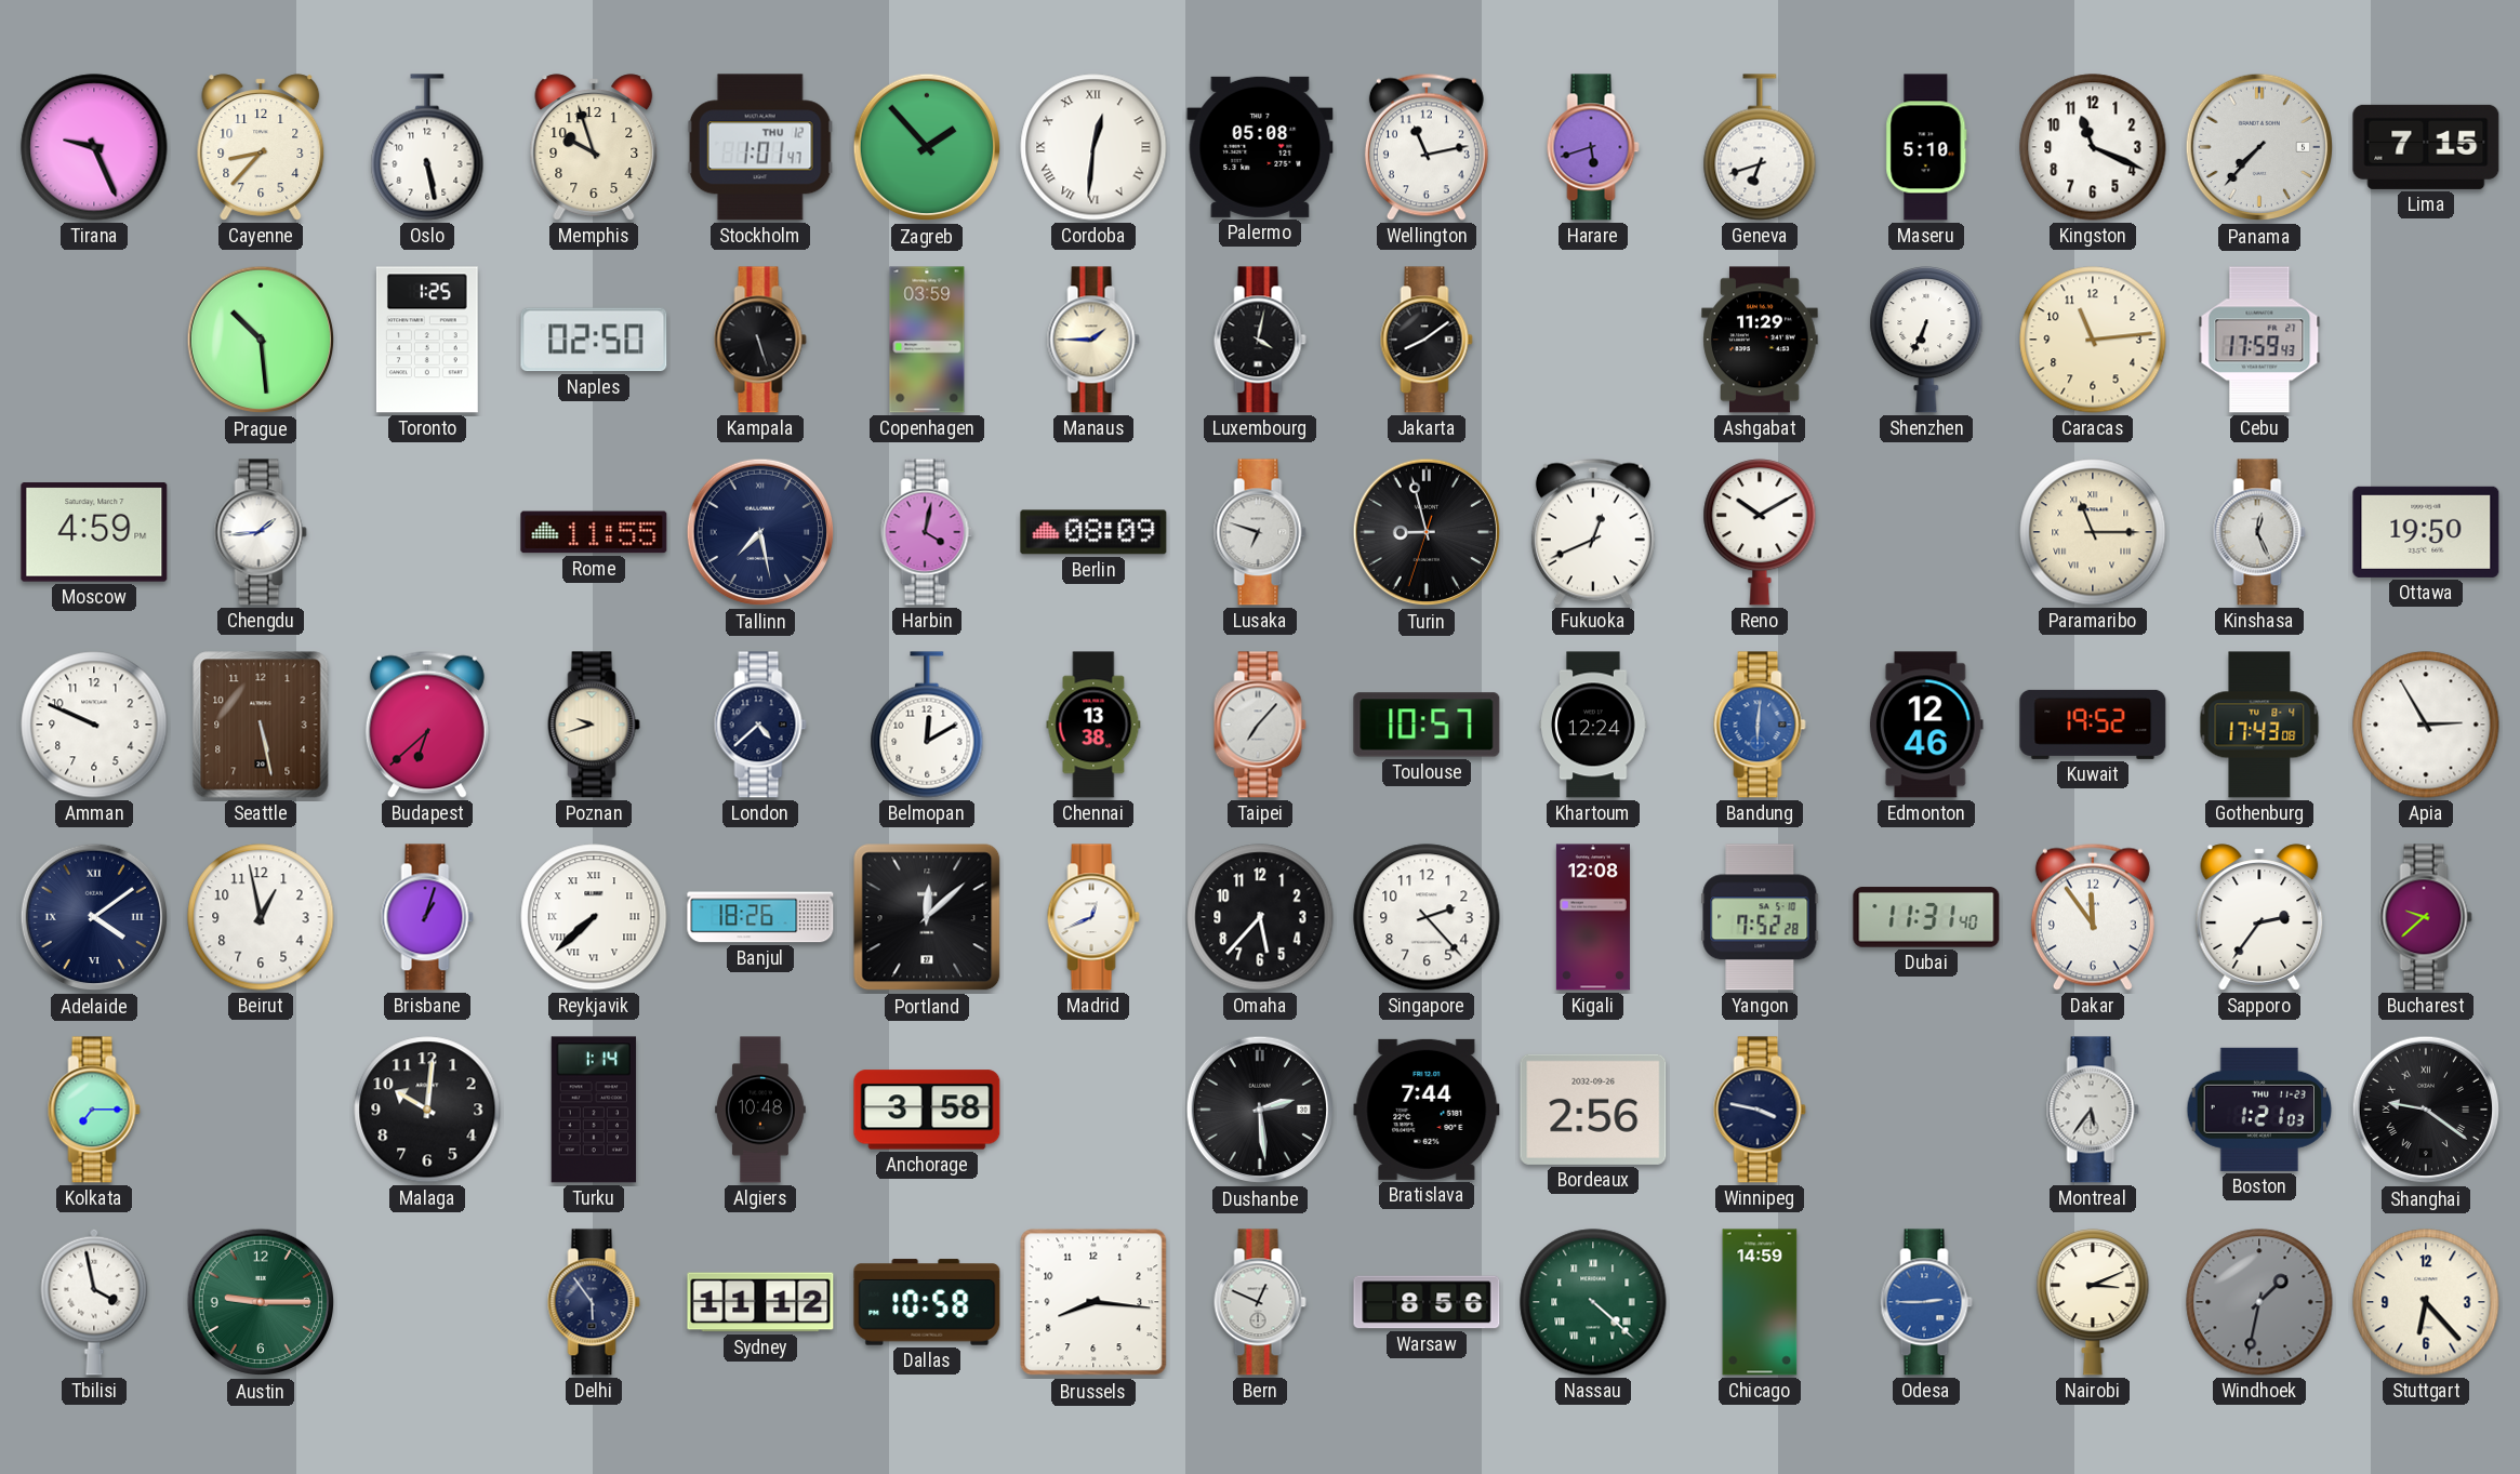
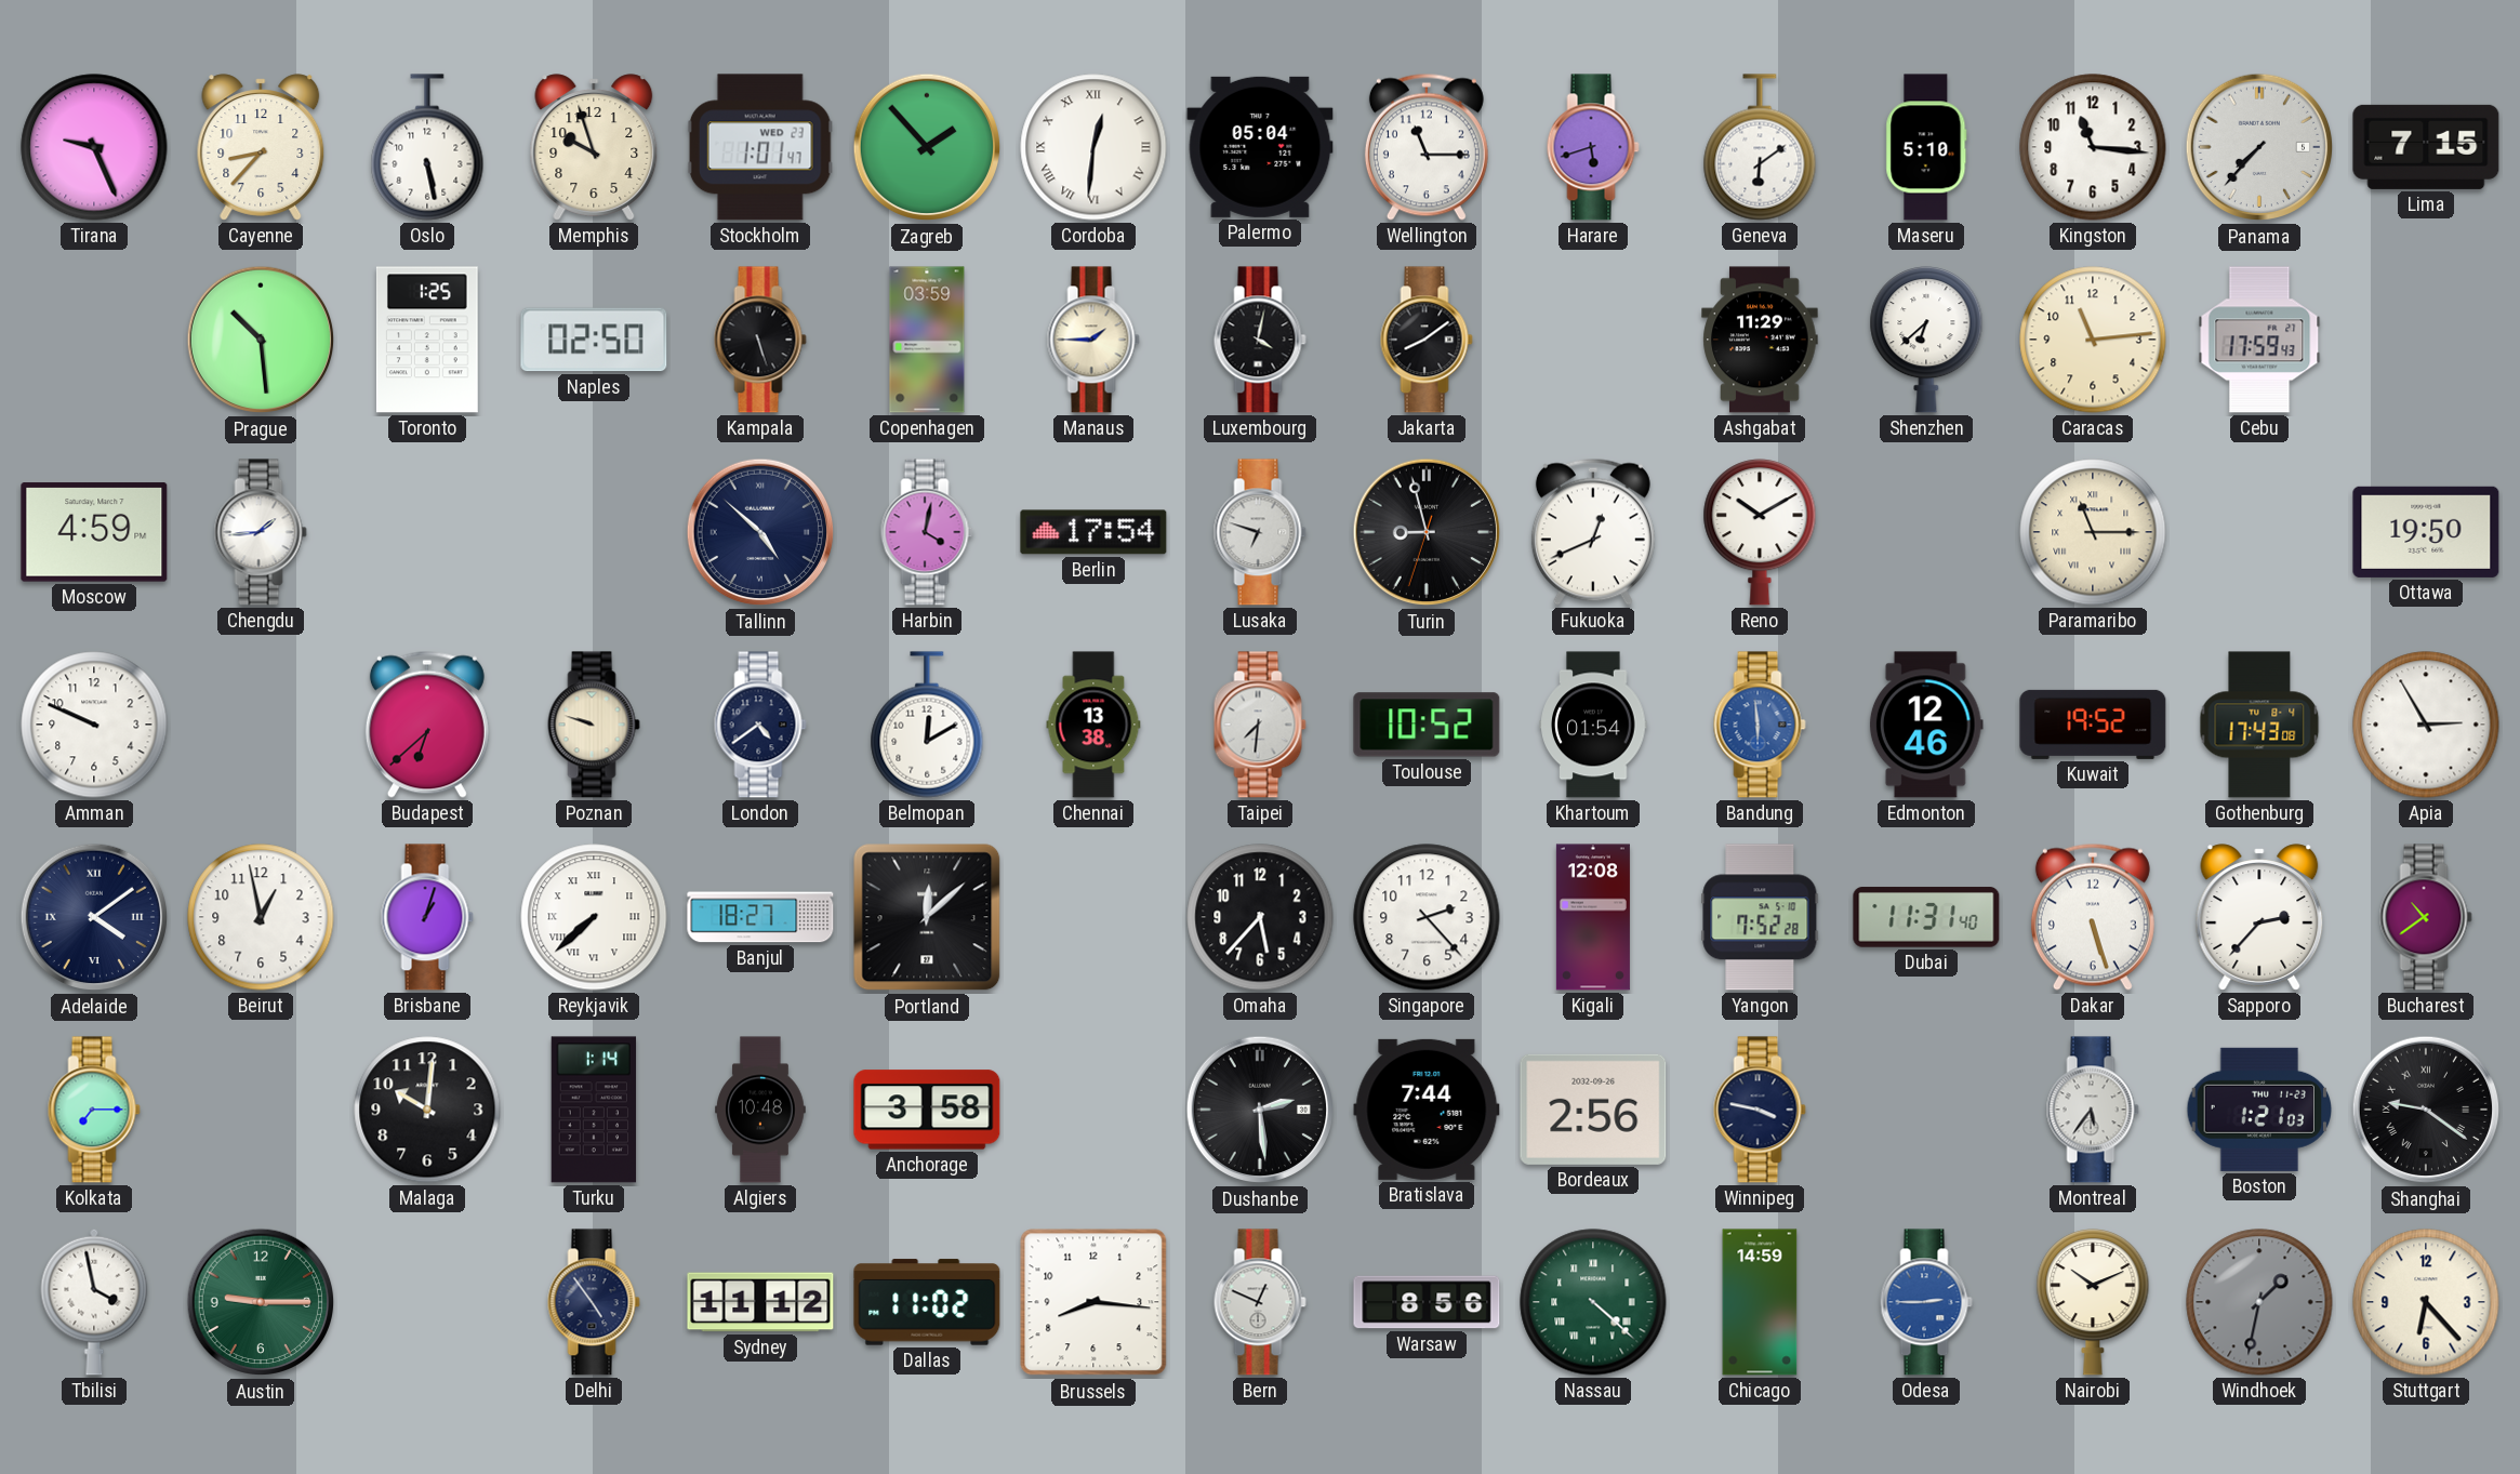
Stockholm date: THU 12 -> WED 23 (760, 147)
Palermo: 05:08 -> 05:04 (1260, 147)
Wellington: 11:13 -> 11:15 (1427, 147)
Geneva: 6:42 -> 6:09 (1760, 147)
Kingston: 11:19 -> 11:16 (2093, 147)
Shenzhen: 6:34 -> 6:38 (1926, 340)
Rome: 11:55 -> none (594, 532)
Tallinn: 7:28 -> 4:52 (760, 532)
Berlin: 08:09 -> 17:54 (1093, 532)
Kinshasa: 12:26 -> none (2259, 532)
Seattle: 5:28 -> none (261, 725)
Poznan: 9:42 -> 9:48 (594, 725)
London: 4:38 -> 4:39 (760, 725)
Taipei: 7:07 -> 7:31 (1260, 725)
Toulouse: 10:57 -> 10:52 (1427, 725)
Khartoum: 12:24 -> 01:54 (1593, 725)
Bandung: 6:01 -> 5:59 (1760, 725)
Banjul: 18:26 -> 18:27 (760, 917)
Madrid: 12:41 -> none (1093, 917)
Dakar: 11:54 -> 5:27 (2093, 917)
Sapporo: 2:36 -> 2:37 (2259, 917)
Bucharest: 9:38 -> 10:39 (2426, 917)
Delhi: 5:54 -> 4:54 (594, 1302)
Dallas: 10:58 -> 11:02 (927, 1302)
Nairobi: 3:11 -> 10:11 (2093, 1302)
